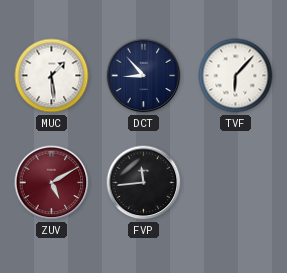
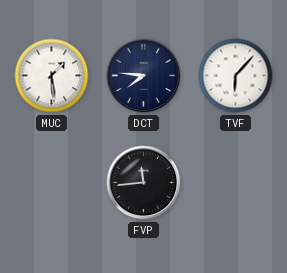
DCT: 8:53 -> 7:46 (144, 76)
ZUV: 5:10 -> none (52, 183)
